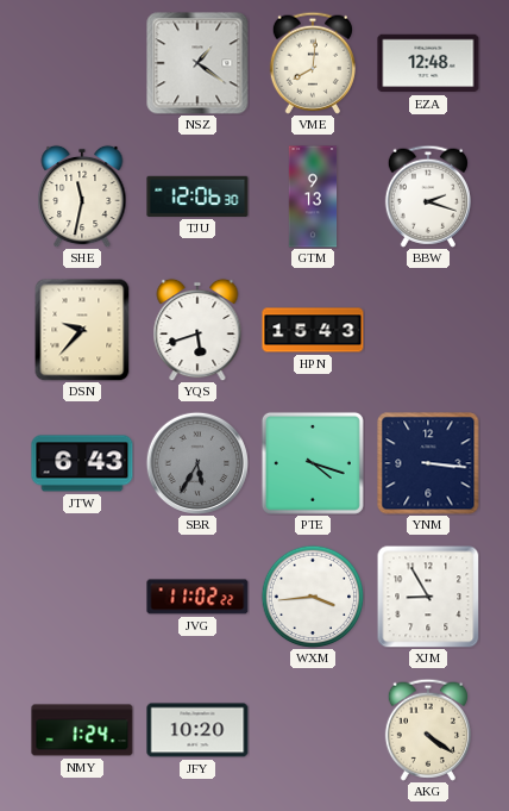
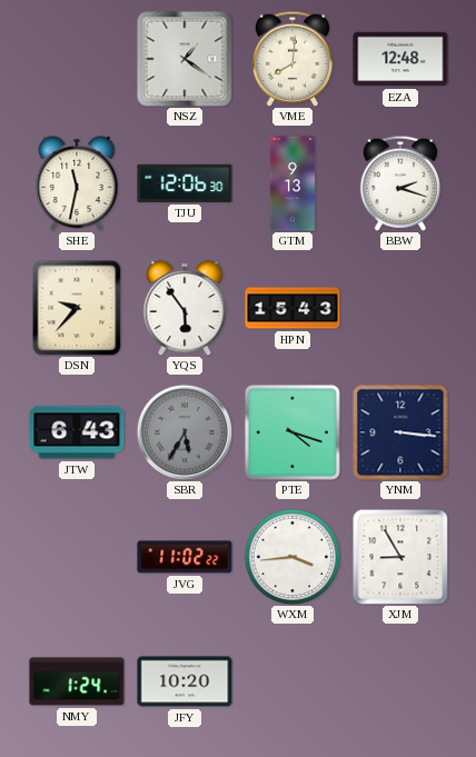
YQS: 5:42 -> 5:54 (185, 308)
AKG: 4:21 -> none (428, 730)
